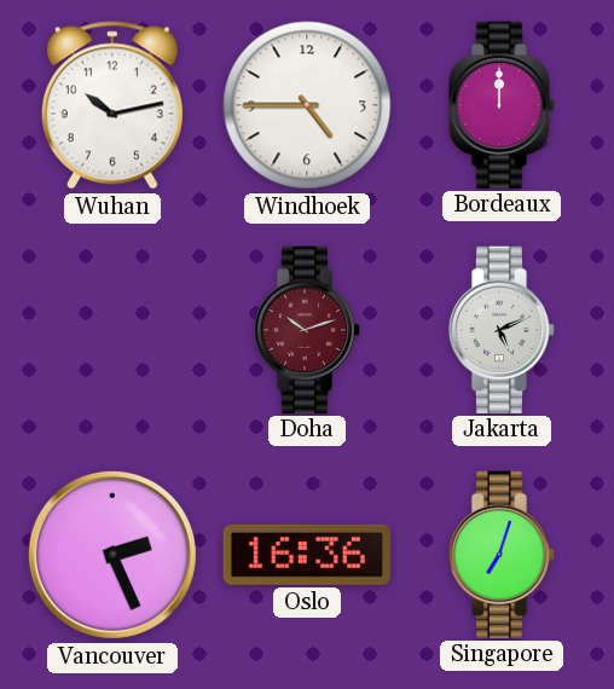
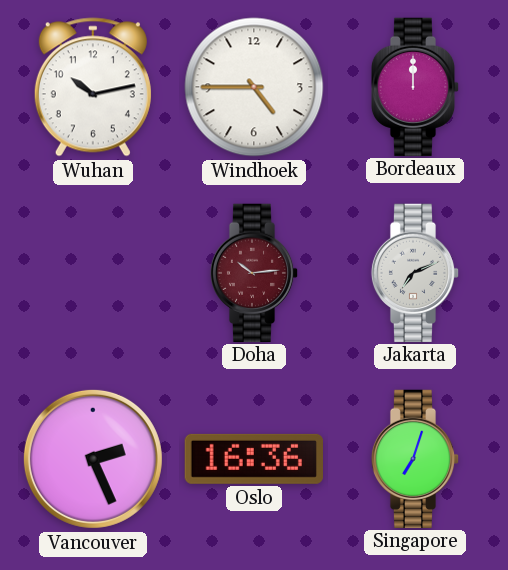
Doha: 10:12 -> 10:14 (254, 272)
Jakarta: 5:11 -> 7:11 (415, 272)
